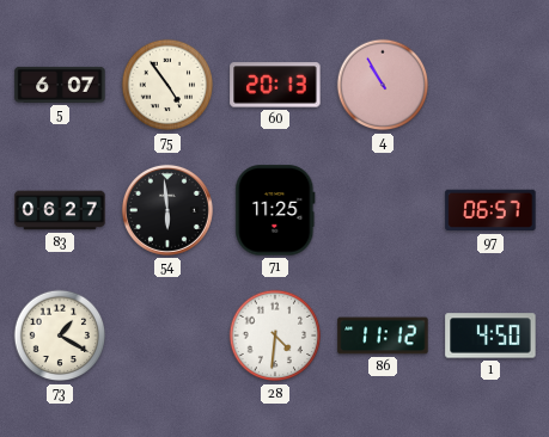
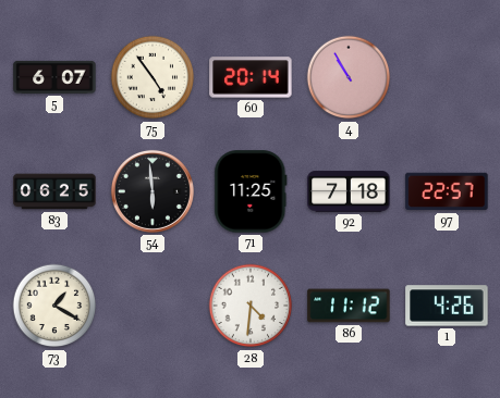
60: 20:13 -> 20:14 (251, 77)
83: 06:27 -> 06:25 (54, 191)
92: none -> 7:18 (349, 191)
97: 06:57 -> 22:57 (447, 191)
1: 4:50 -> 4:26 (447, 306)
